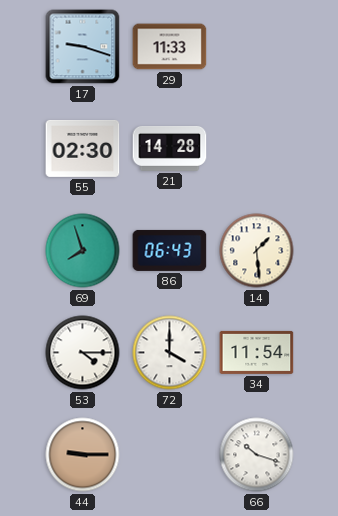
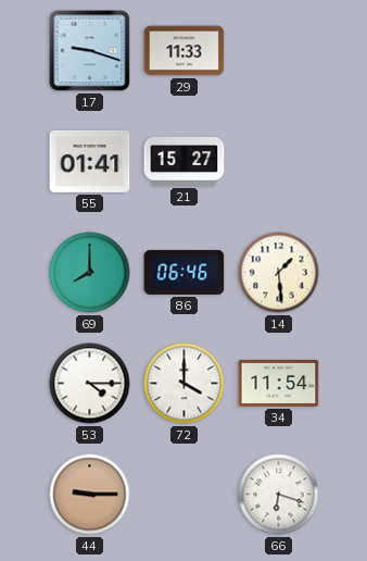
55: 02:30 -> 01:41 (90, 161)
21: 14:28 -> 15:27 (185, 161)
69: 7:57 -> 8:00 (90, 273)
86: 06:43 -> 06:46 (185, 272)
66: 10:18 -> 6:18 (279, 495)
